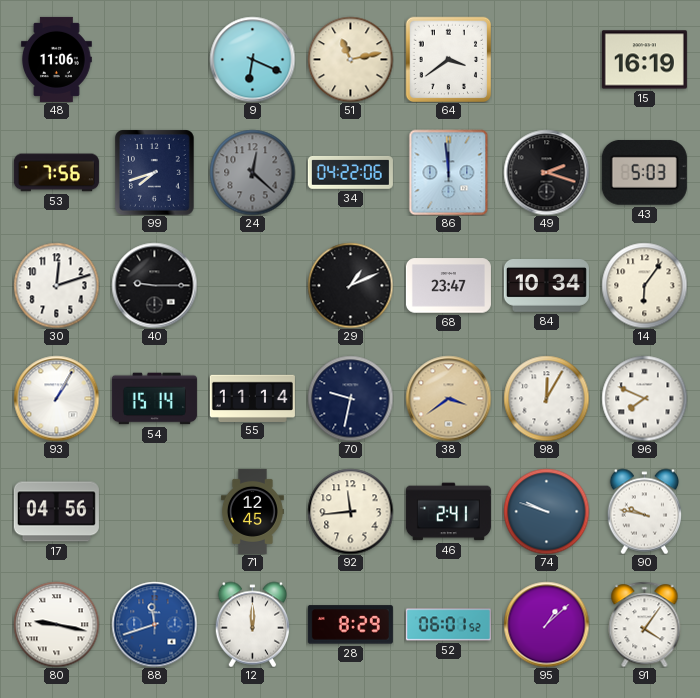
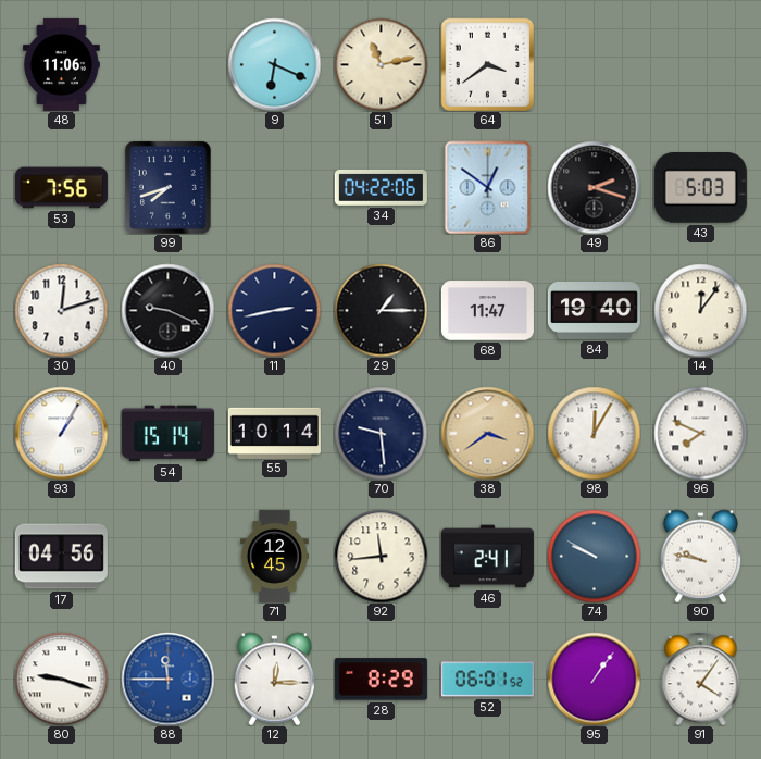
15: 16:19 -> none (644, 60)
24: 12:22 -> none (252, 172)
86: 11:59 -> 12:51 (488, 187)
40: 9:15 -> 9:19 (167, 310)
11: none -> 2:43 (274, 310)
29: 1:11 -> 1:15 (380, 310)
68: 23:47 -> 11:47 (487, 311)
84: 10:34 -> 19:40 (594, 311)
14: 6:06 -> 12:06 (700, 310)
55: 11:14 -> 10:14 (274, 433)
70: 9:32 -> 9:29 (380, 433)
74: 9:48 -> 9:50 (594, 556)
80: 9:17 -> 9:18 (61, 679)
88: 11:42 -> 11:45 (167, 679)
12: 12:00 -> 12:15 (275, 679)
95: 1:08 -> 1:06 (594, 679)
